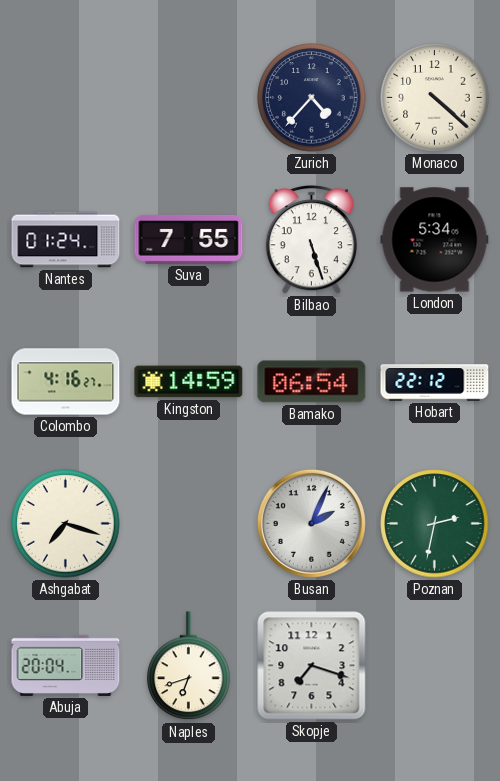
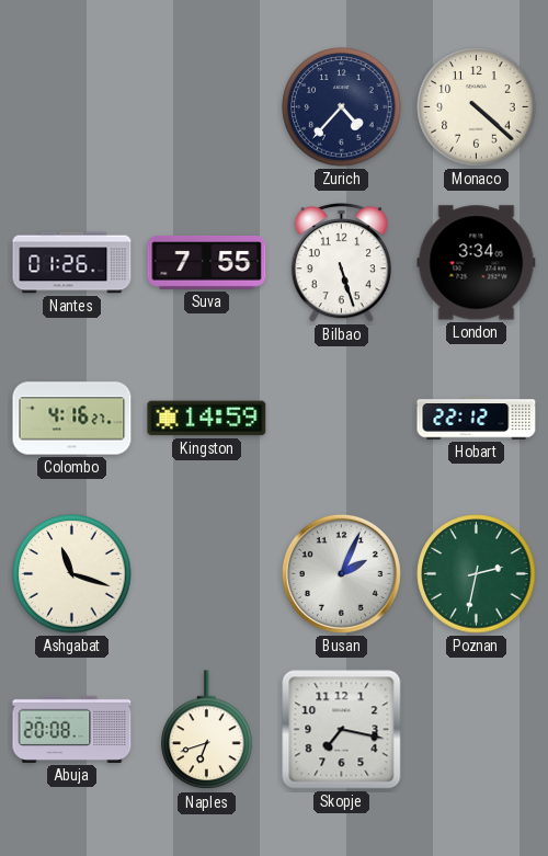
Nantes: 01:24 -> 01:26 (72, 263)
London: 5:34 -> 3:34 (477, 263)
Bamako: 06:54 -> none (312, 382)
Ashgabat: 7:18 -> 11:18 (72, 574)
Abuja: 20:04 -> 20:08 (72, 729)
Skopje: 7:18 -> 7:17 (342, 730)
